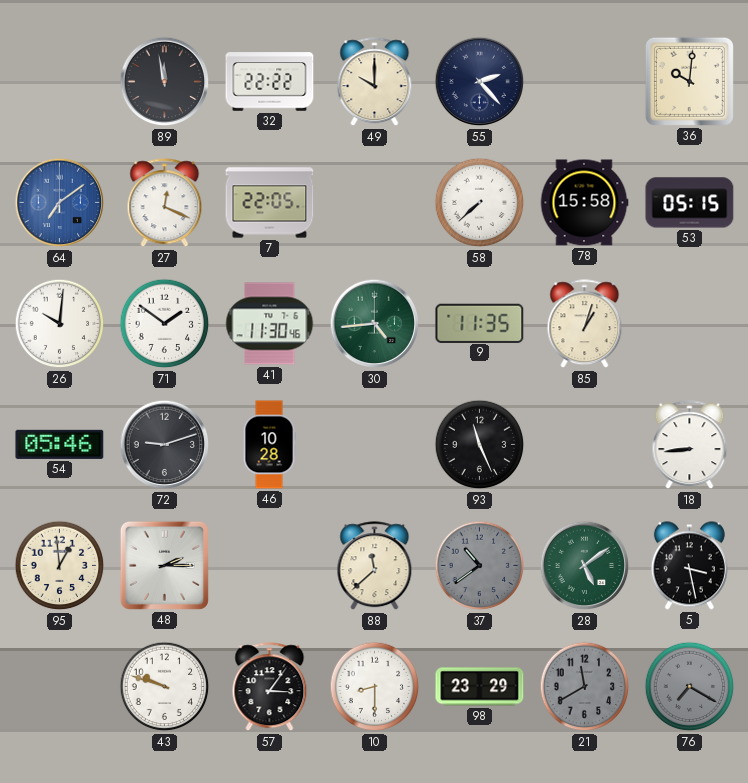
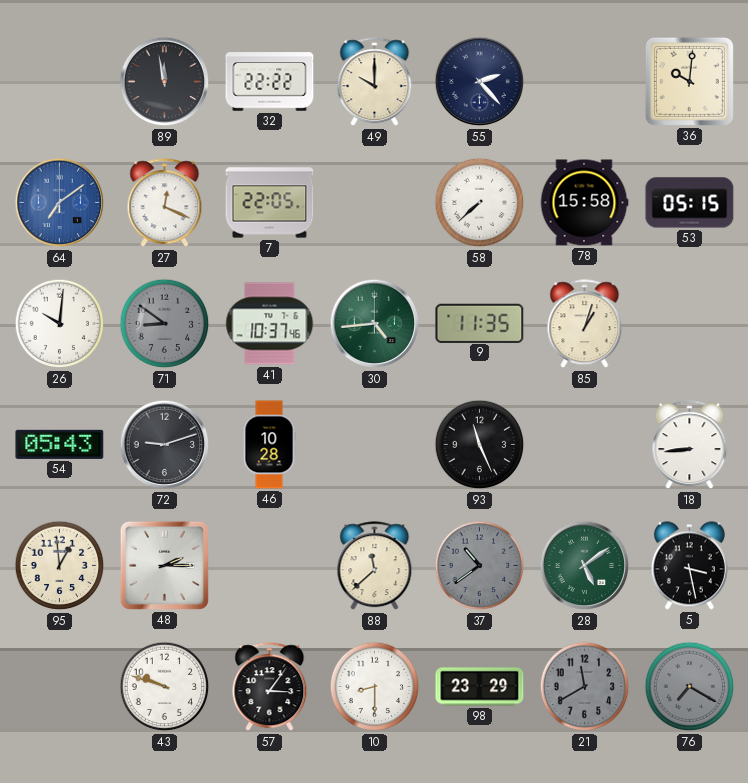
71: 1:51 -> 8:51 (165, 324)
71 dial: white -> grey (165, 324)
41: 11:30 -> 10:37 (270, 324)
54: 05:46 -> 05:43 (60, 444)
